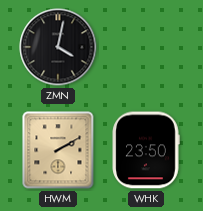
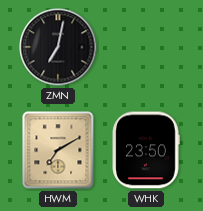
ZMN: 4:02 -> 7:02 (58, 47)
HWM: 2:10 -> 7:10 (58, 150)
